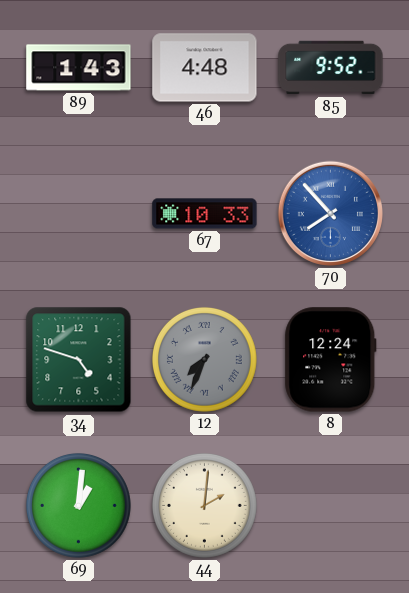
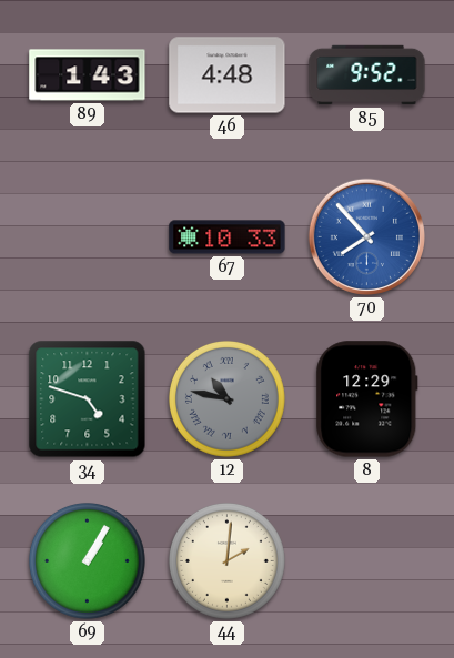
12: 7:34 -> 10:47 (226, 398)
8: 12:24 -> 12:29 (367, 399)
69: 1:01 -> 1:05 (87, 560)
